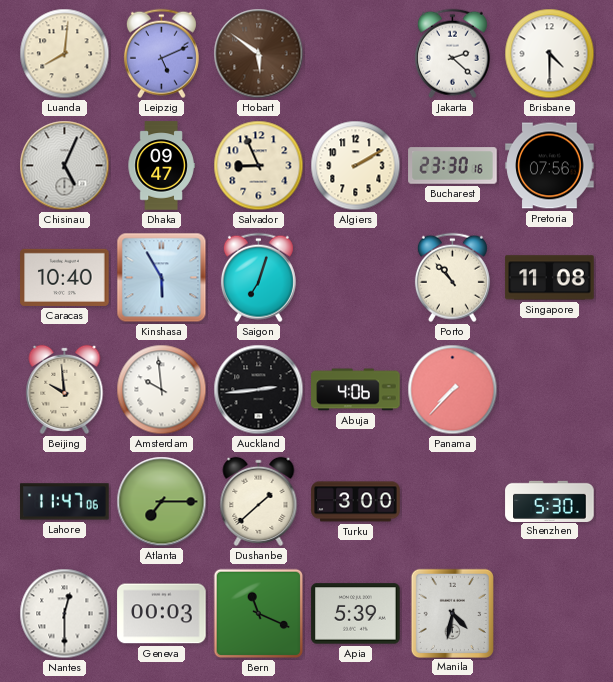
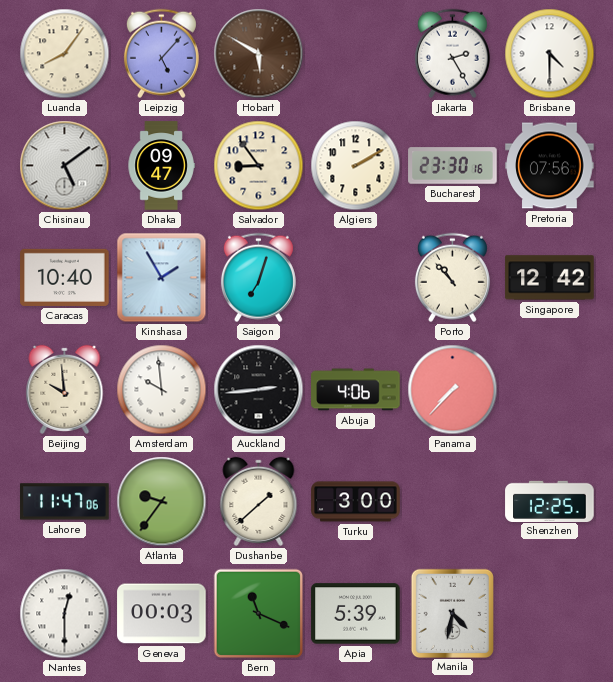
Luanda: 8:01 -> 8:06 (65, 54)
Leipzig: 5:11 -> 5:07 (161, 54)
Hobart: 5:51 -> 5:50 (259, 54)
Jakarta: 2:22 -> 2:25 (452, 54)
Chisinau: 5:04 -> 5:09 (65, 166)
Salvador: 8:56 -> 8:54 (259, 166)
Kinshasa: 5:55 -> 1:55 (162, 278)
Singapore: 11:08 -> 12:42 (550, 278)
Atlanta: 7:15 -> 9:36 (162, 502)
Shenzhen: 5:30 -> 12:25 (550, 501)
